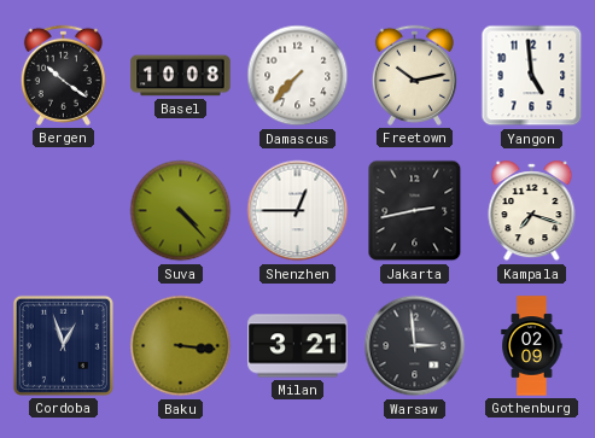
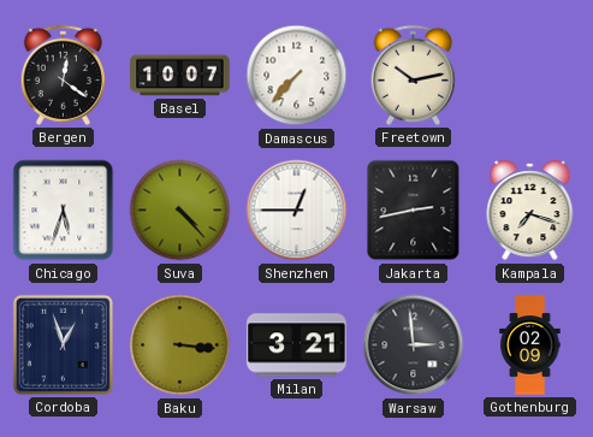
Bergen: 10:21 -> 12:21 (63, 75)
Basel: 10:08 -> 10:07 (180, 76)
Yangon: 4:59 -> none (532, 76)
Chicago: none -> 5:33 (64, 211)
